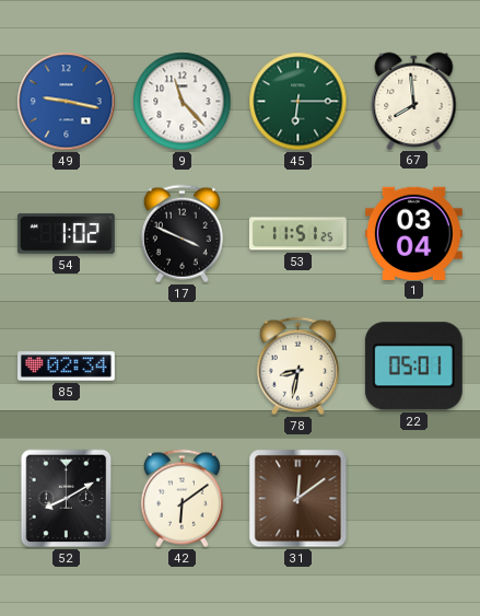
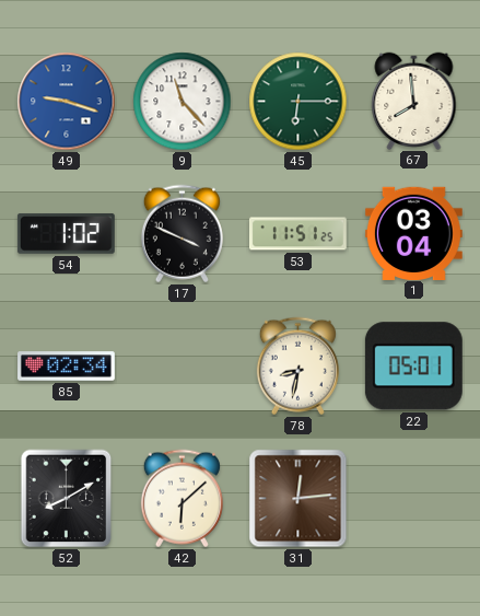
49: 9:17 -> 9:18 (67, 102)
42: 6:09 -> 6:08 (182, 499)
31: 12:09 -> 12:14 (298, 499)
